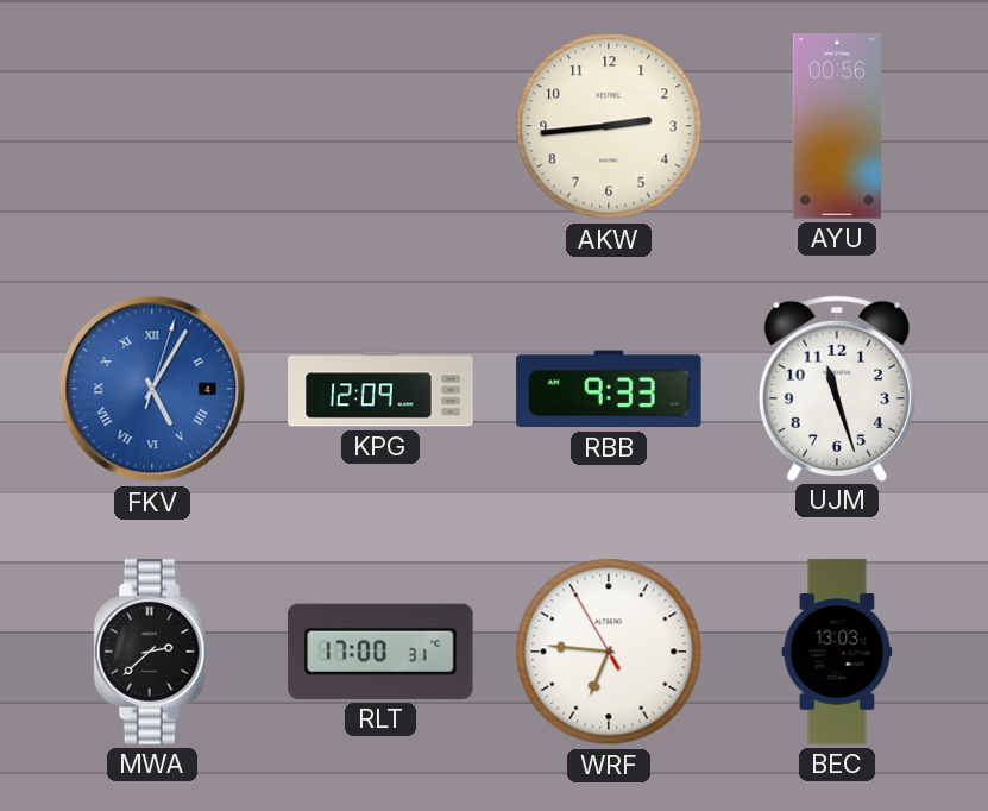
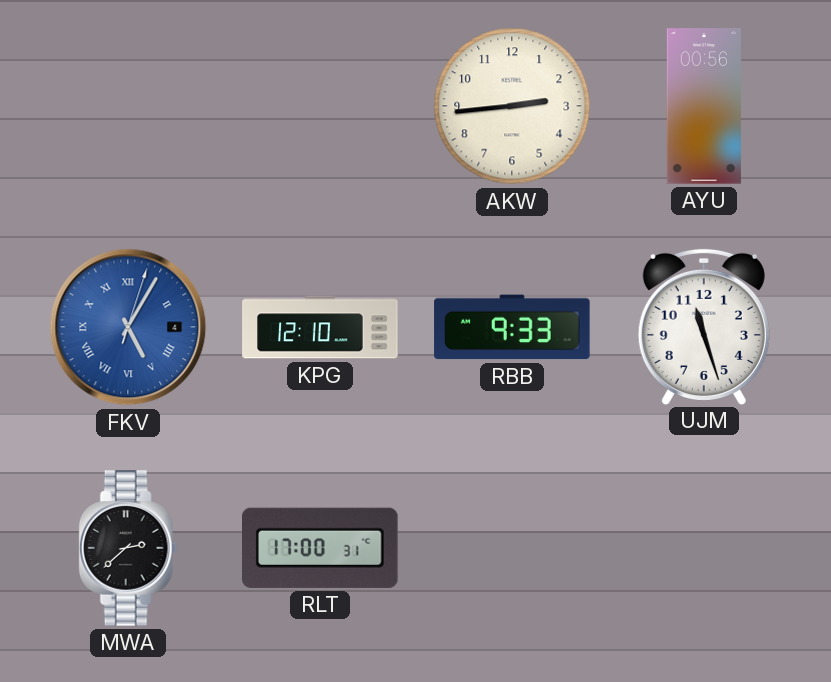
KPG: 12:09 -> 12:10 (320, 327)
WRF: 6:45 -> none (609, 652)
BEC: 13:03 -> none (837, 652)
